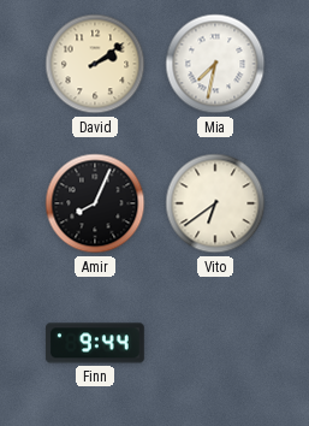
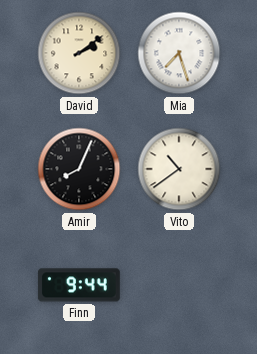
Mia: 7:32 -> 7:27 (179, 53)
Vito: 6:39 -> 10:39 (179, 169)
